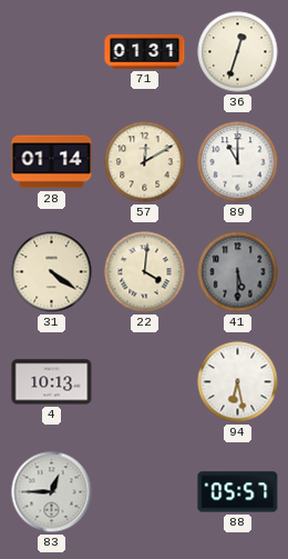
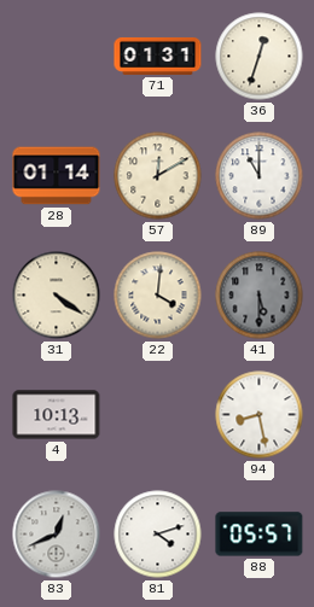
94: 6:28 -> 8:28 (260, 415)
83: 12:45 -> 12:41 (57, 535)
81: none -> 4:12 (158, 535)
